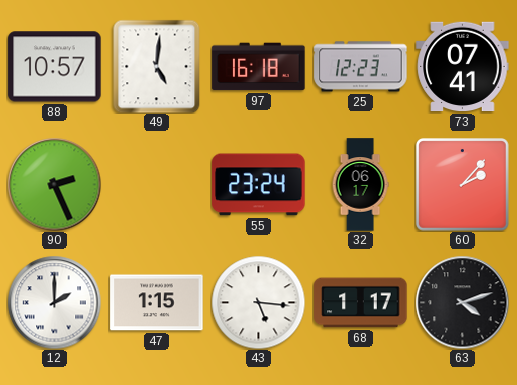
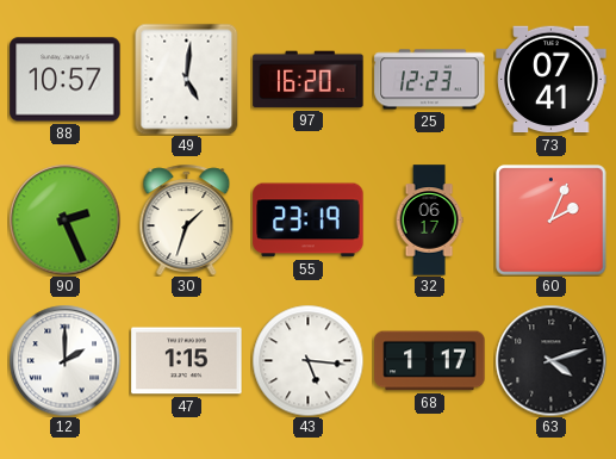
97: 16:18 -> 16:20 (309, 80)
30: none -> 1:33 (187, 219)
55: 23:24 -> 23:19 (309, 221)
60: 2:07 -> 2:04 (552, 221)
